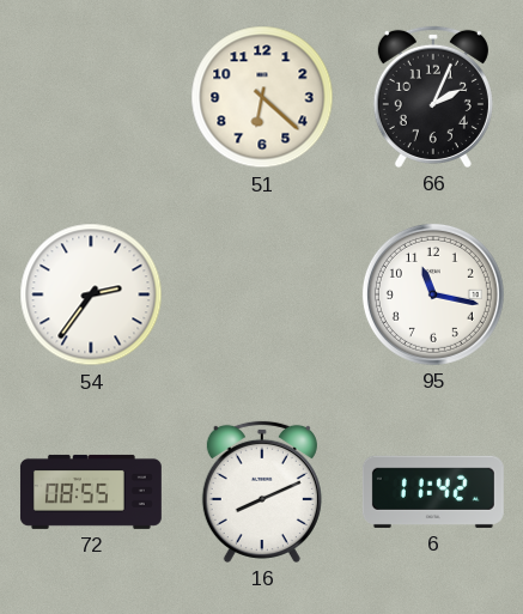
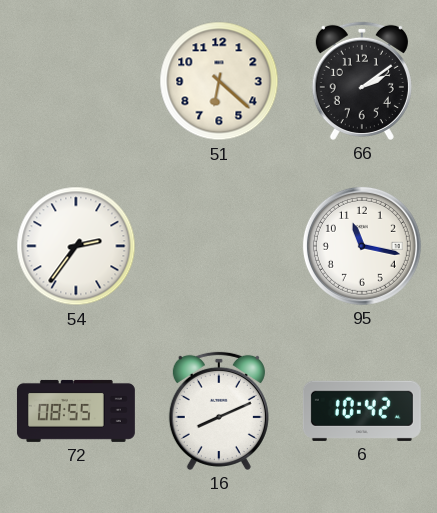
66: 2:04 -> 2:09 (362, 81)
6: 11:42 -> 10:42 (362, 411)
